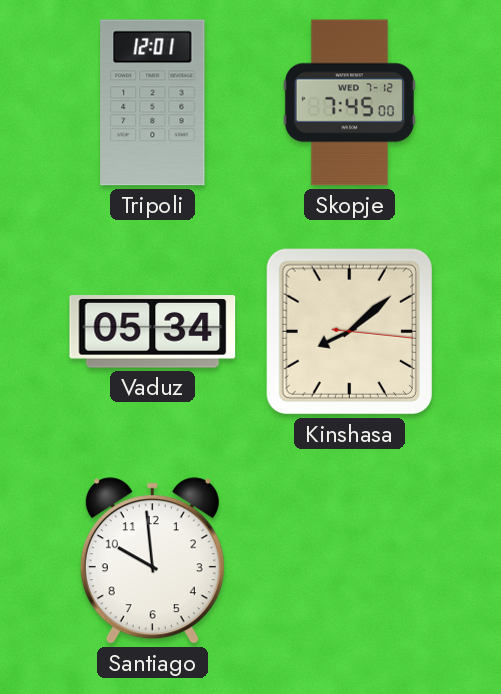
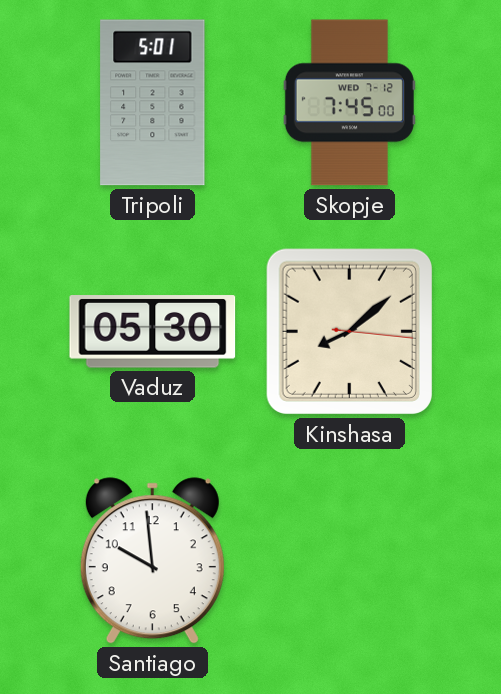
Tripoli: 12:01 -> 5:01 (153, 103)
Vaduz: 05:34 -> 05:30 (153, 332)
